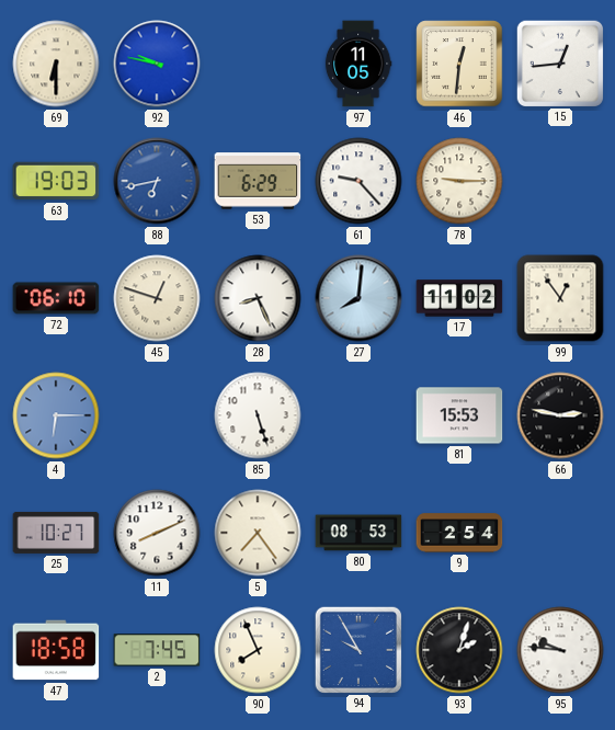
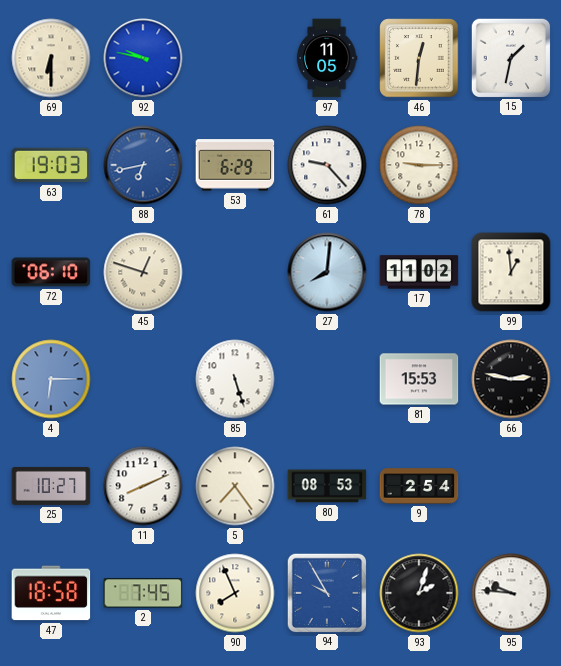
15: 12:44 -> 1:32 (510, 57)
28: 8:26 -> none (258, 298)
99: 12:54 -> 12:59 (511, 272)
